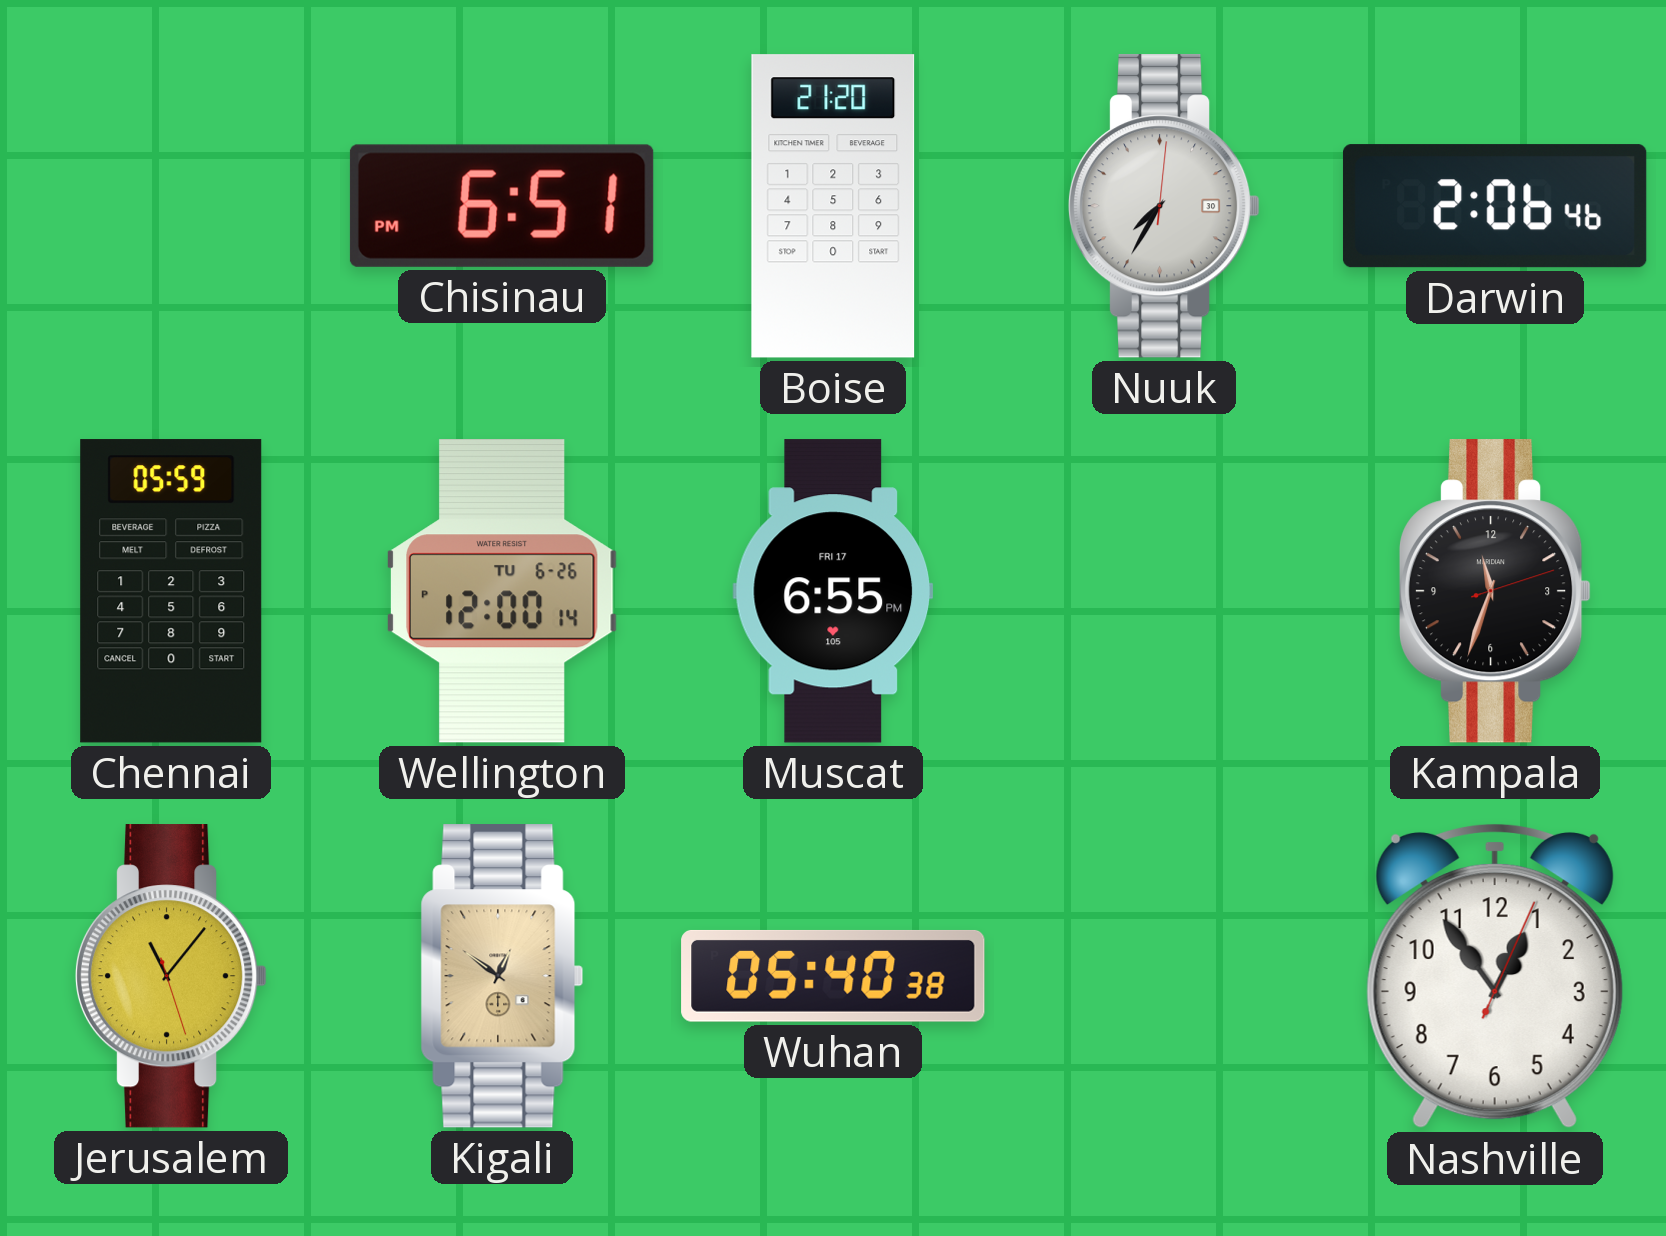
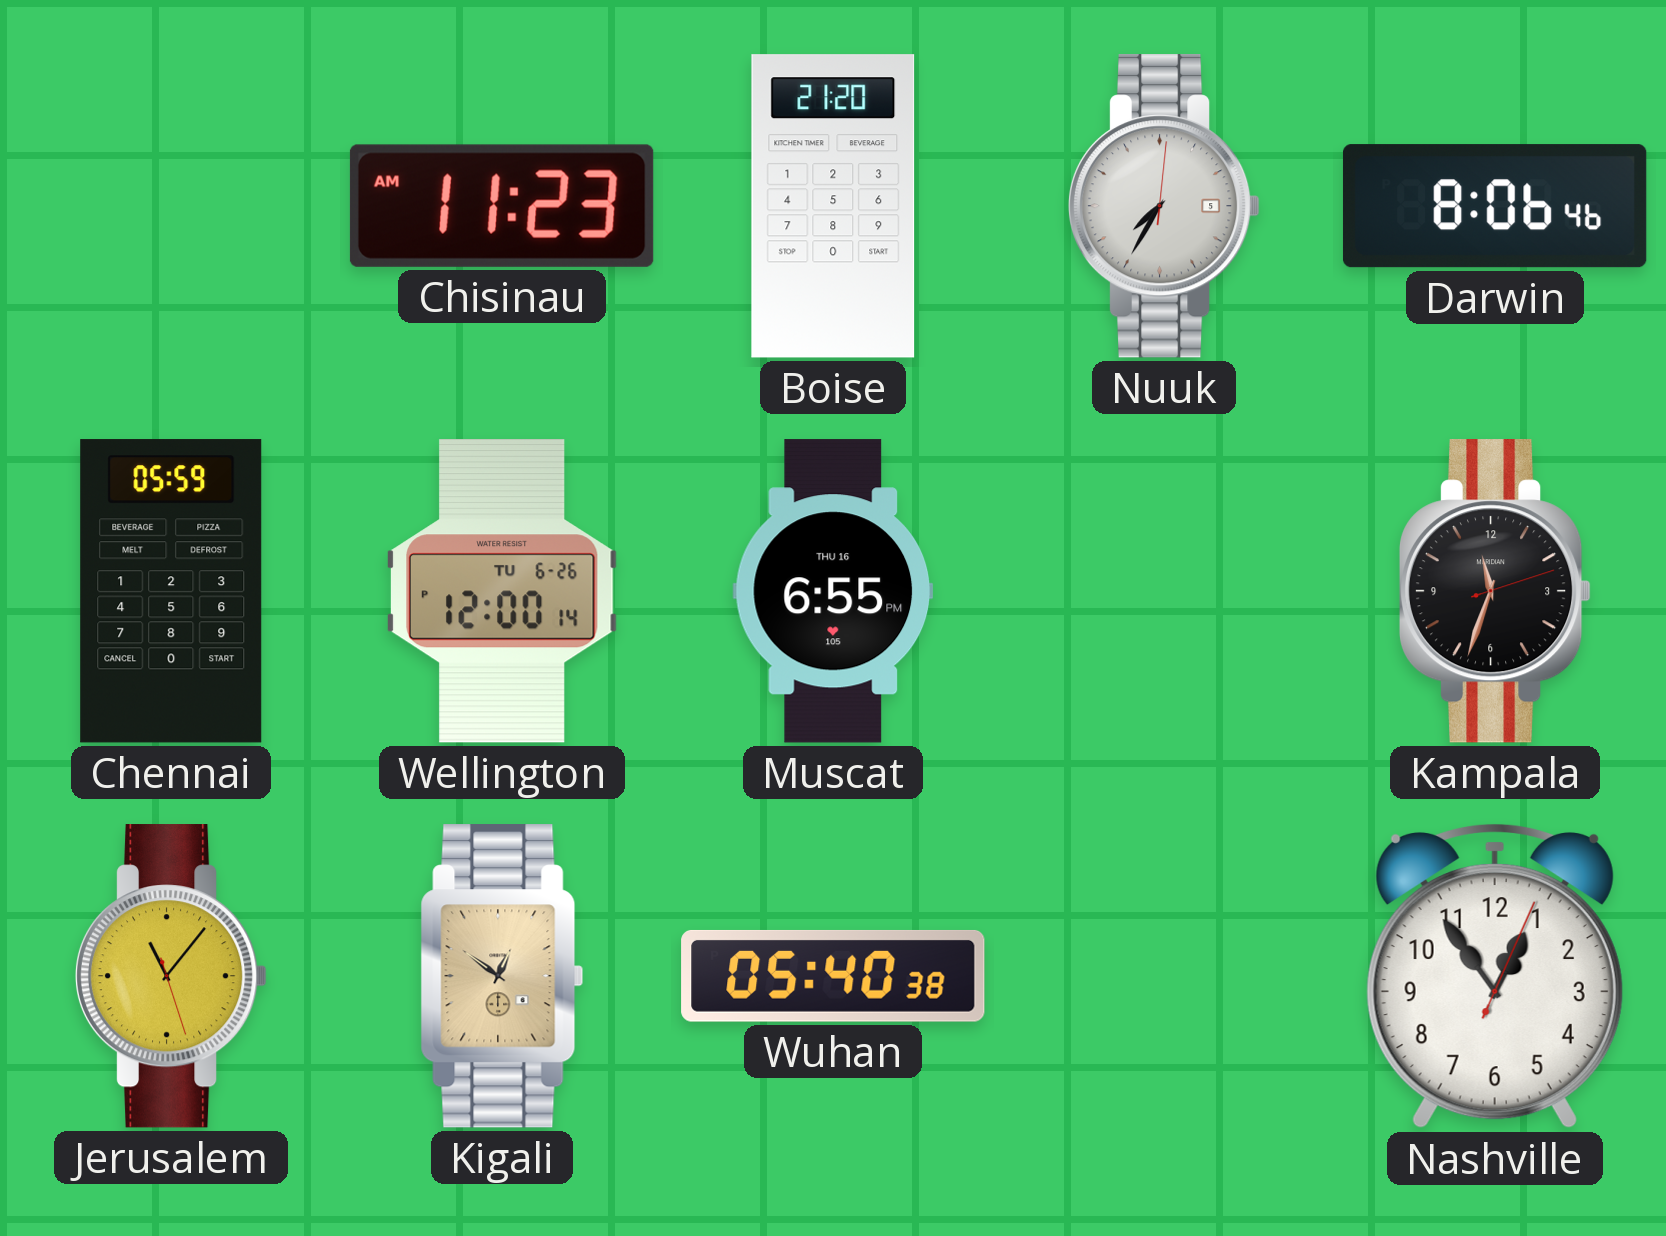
Chisinau: 6:51 -> 11:23 (502, 206)
Nuuk date: 30 -> 5 (1164, 206)
Darwin: 2:06 -> 8:06 (1495, 206)
Muscat date: FRI 17 -> THU 16 (833, 591)
